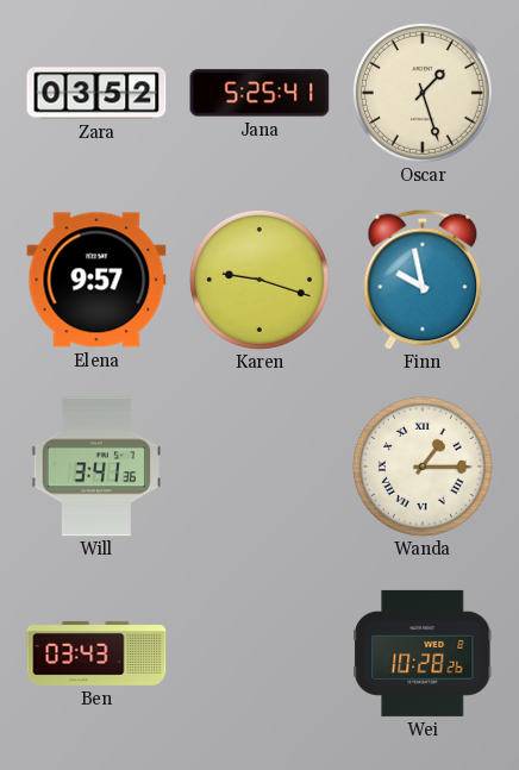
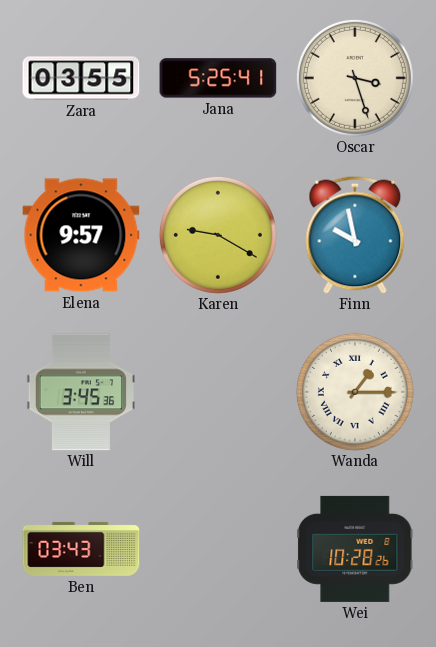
Zara: 03:52 -> 03:55 (81, 78)
Oscar: 1:27 -> 3:27 (355, 78)
Karen: 9:18 -> 9:20 (218, 235)
Will: 3:41 -> 3:45 (80, 392)
